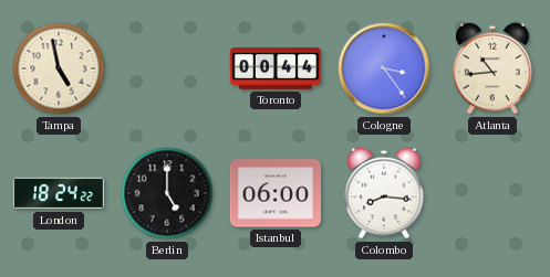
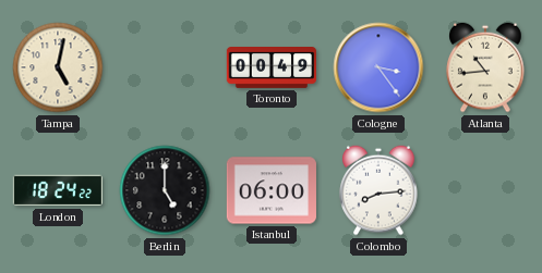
Tampa: 4:58 -> 5:02 (58, 67)
Toronto: 00:44 -> 00:49 (270, 69)
Colombo: 8:16 -> 8:14 (378, 190)
